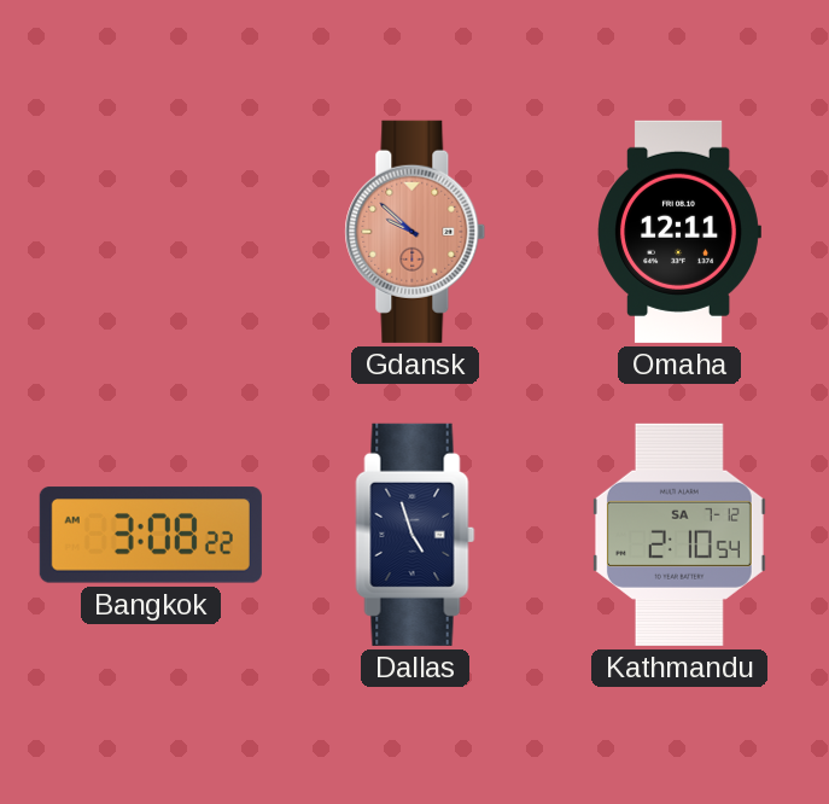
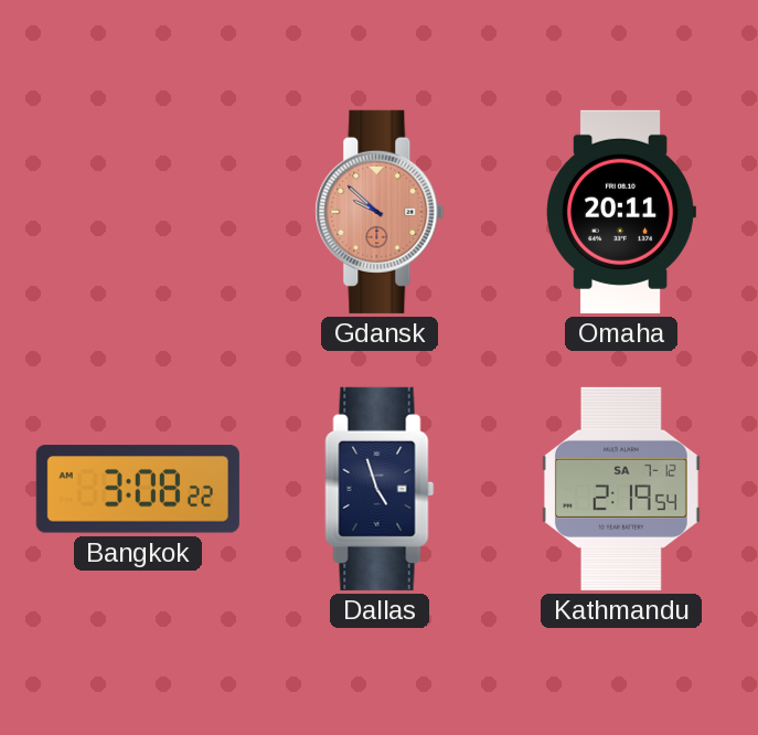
Omaha: 12:11 -> 20:11 (621, 212)
Kathmandu: 2:10 -> 2:19 (621, 489)
